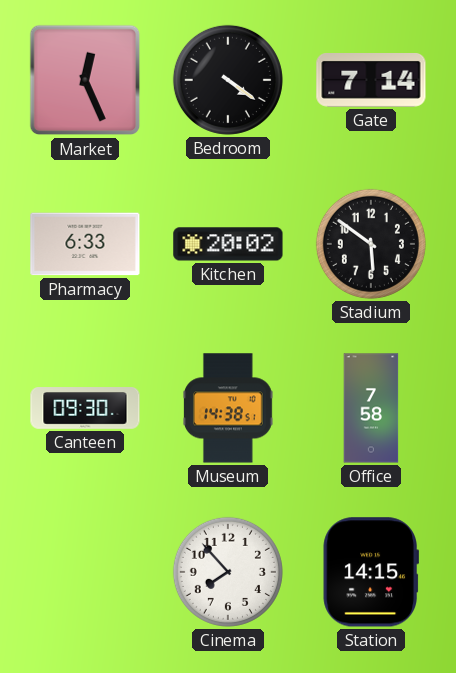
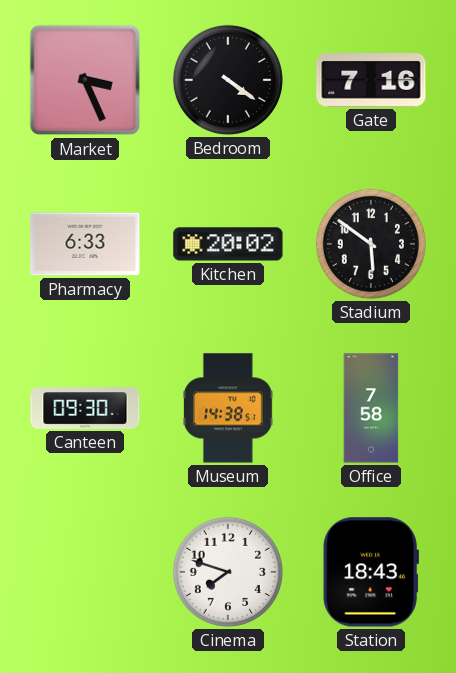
Market: 12:26 -> 3:26 (85, 80)
Gate: 7:14 -> 7:16 (371, 81)
Cinema: 7:53 -> 7:48 (228, 572)
Station: 14:15 -> 18:43 (370, 572)
